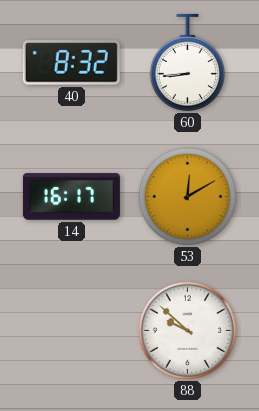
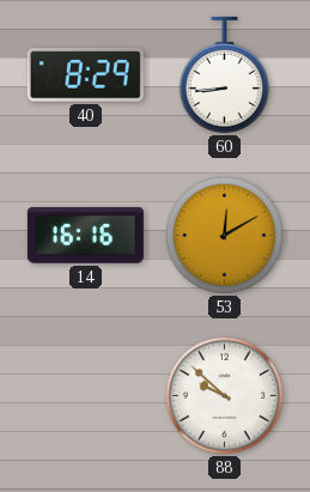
40: 8:32 -> 8:29 (85, 75)
14: 16:17 -> 16:16 (85, 236)
